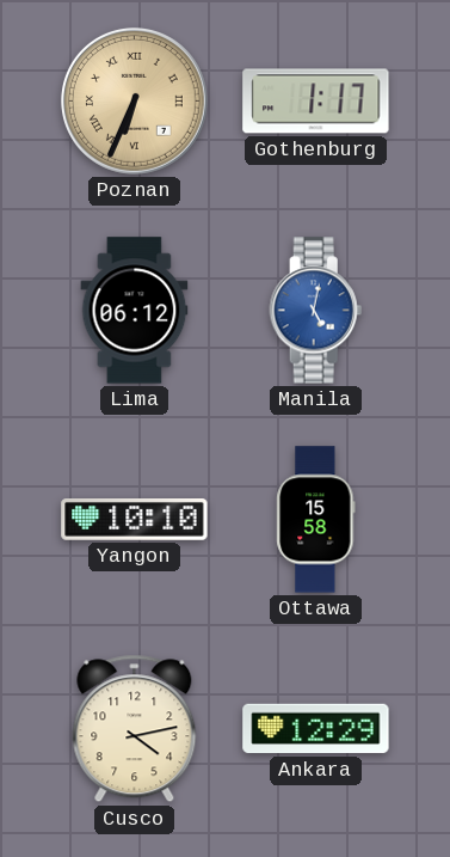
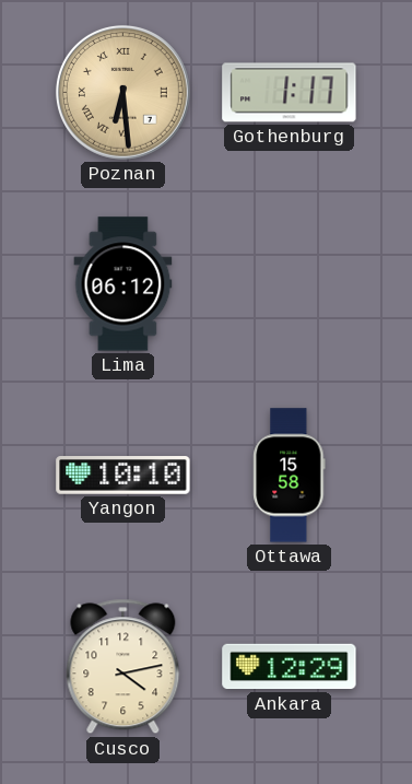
Poznan: 6:34 -> 6:29 (122, 92)
Manila: 5:02 -> none (316, 311)
